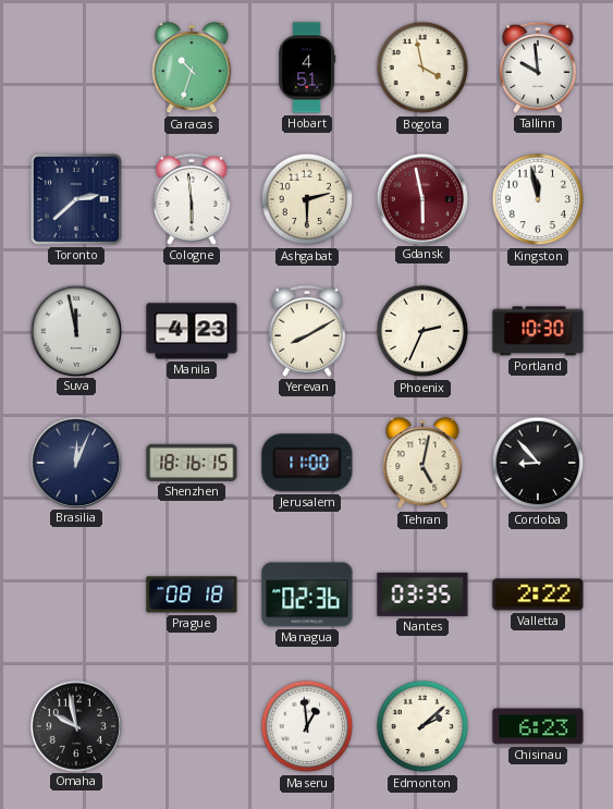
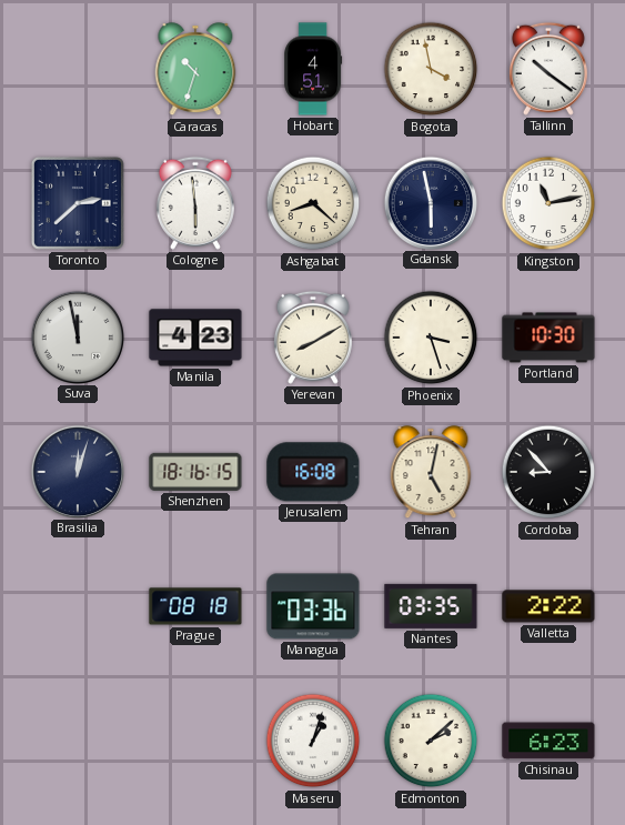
Tallinn: 9:59 -> 10:21 (548, 69)
Ashgabat: 2:30 -> 8:22 (313, 203)
Gdansk dial: burgundy -> navy (430, 202)
Kingston: 11:58 -> 11:13 (548, 203)
Phoenix: 2:34 -> 3:27 (431, 338)
Brasilia: 12:04 -> 12:03 (77, 471)
Jerusalem: 11:00 -> 16:08 (313, 472)
Managua: 02:36 -> 03:36 (313, 606)
Omaha: 9:58 -> none (75, 725)
Maseru: 12:59 -> 1:03 (313, 741)
